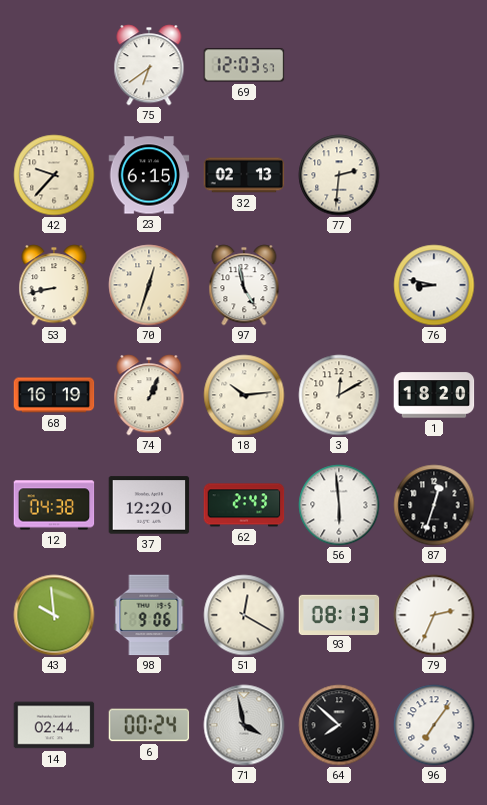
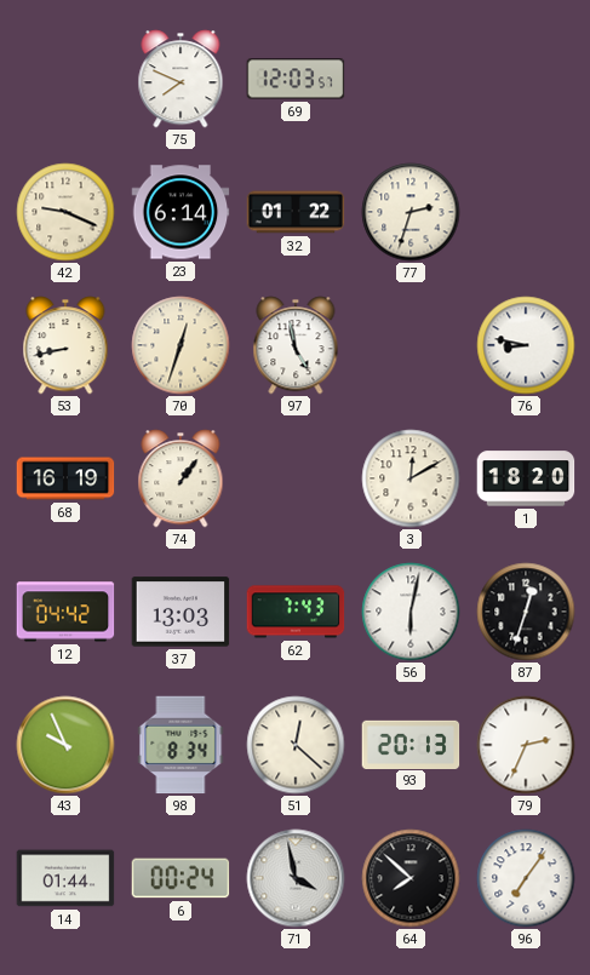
75: 6:39 -> 7:49 (181, 79)
42: 9:37 -> 9:19 (65, 212)
23: 6:15 -> 6:14 (181, 212)
32: 02:13 -> 01:22 (296, 212)
77: 2:31 -> 2:33 (411, 212)
74: 1:04 -> 1:06 (181, 478)
18: 10:14 -> none (244, 395)
12: 04:38 -> 04:42 (65, 612)
37: 12:20 -> 13:03 (181, 612)
62: 2:43 -> 7:43 (296, 612)
56: 5:59 -> 6:02 (411, 612)
43: 9:59 -> 9:56 (65, 745)
98: 9:06 -> 8:34 (181, 745)
51: 12:20 -> 12:22 (296, 745)
93: 08:13 -> 20:13 (411, 744)
14: 02:44 -> 01:44 (65, 878)
